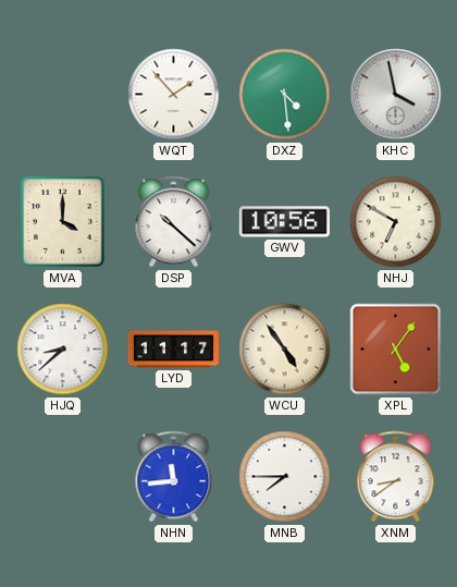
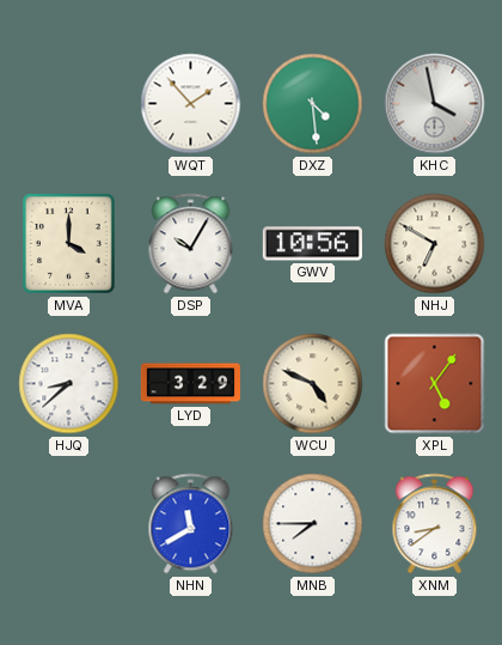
DSP: 10:22 -> 10:05 (191, 244)
LYD: 11:17 -> 3:29 (190, 384)
WCU: 4:54 -> 4:49 (313, 384)
NHN: 11:44 -> 11:40 (191, 524)
